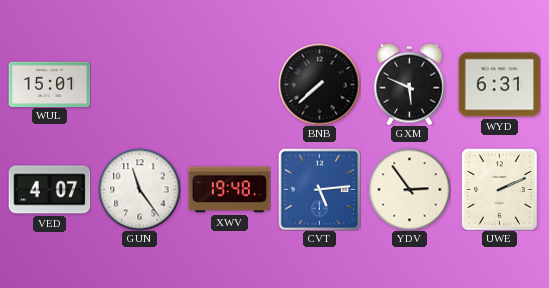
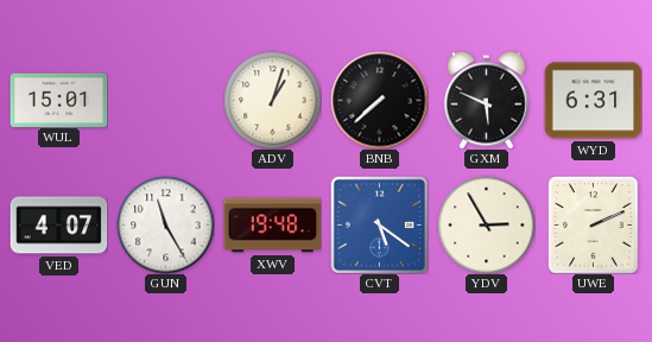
ADV: none -> 1:03 (272, 100)
GUN: 11:24 -> 11:25 (165, 224)
CVT: 5:14 -> 5:21 (379, 224)
YDV: 2:54 -> 2:55 (486, 224)
